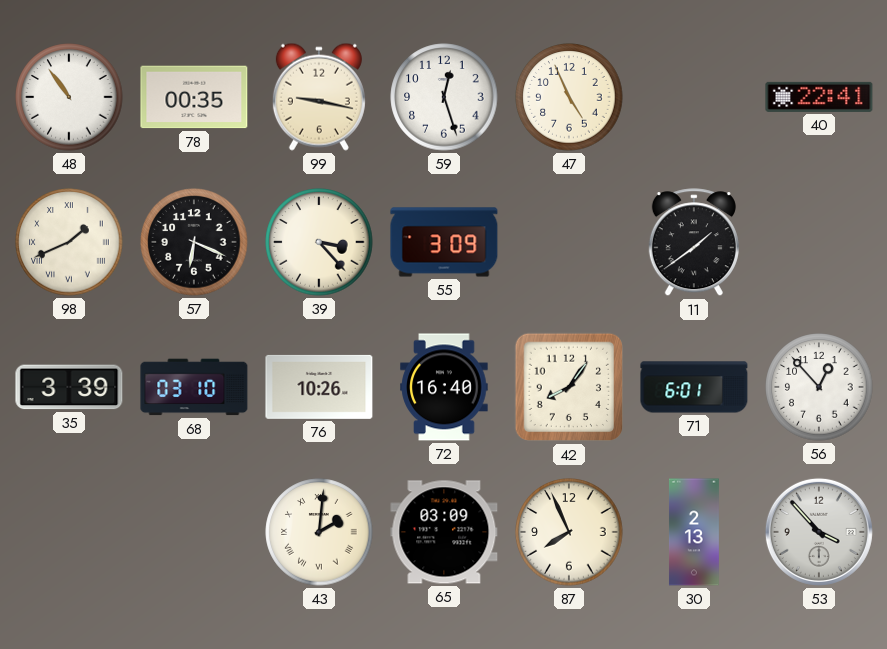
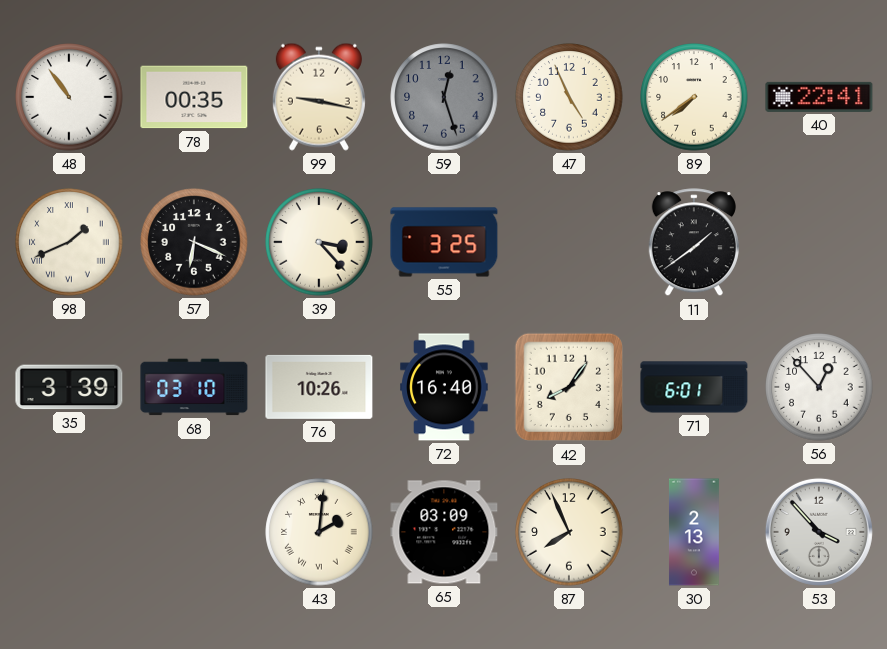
59 dial: white -> grey (444, 97)
89: none -> 7:39 (694, 97)
55: 3:09 -> 3:25 (444, 242)
